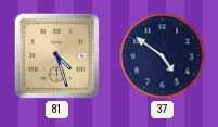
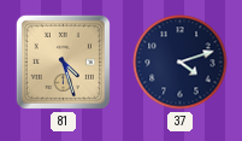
37: 4:51 -> 4:12 (181, 63)
